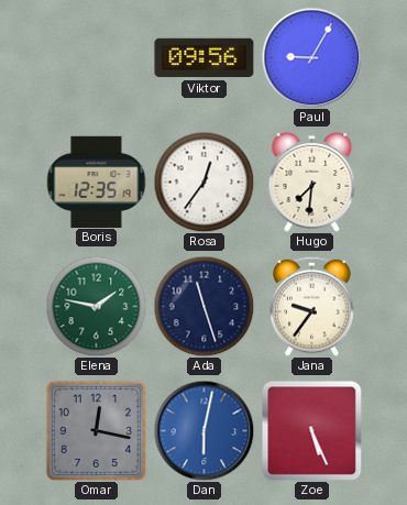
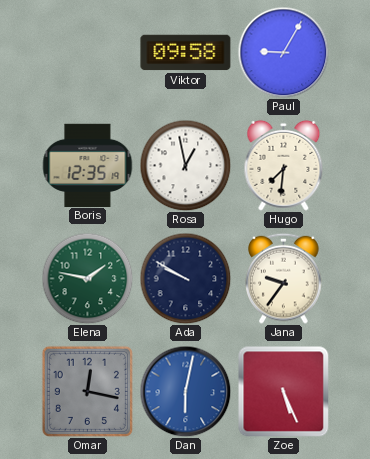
Viktor: 09:56 -> 09:58 (186, 53)
Rosa: 12:36 -> 12:58 (185, 165)
Ada: 11:27 -> 9:50 (185, 278)
